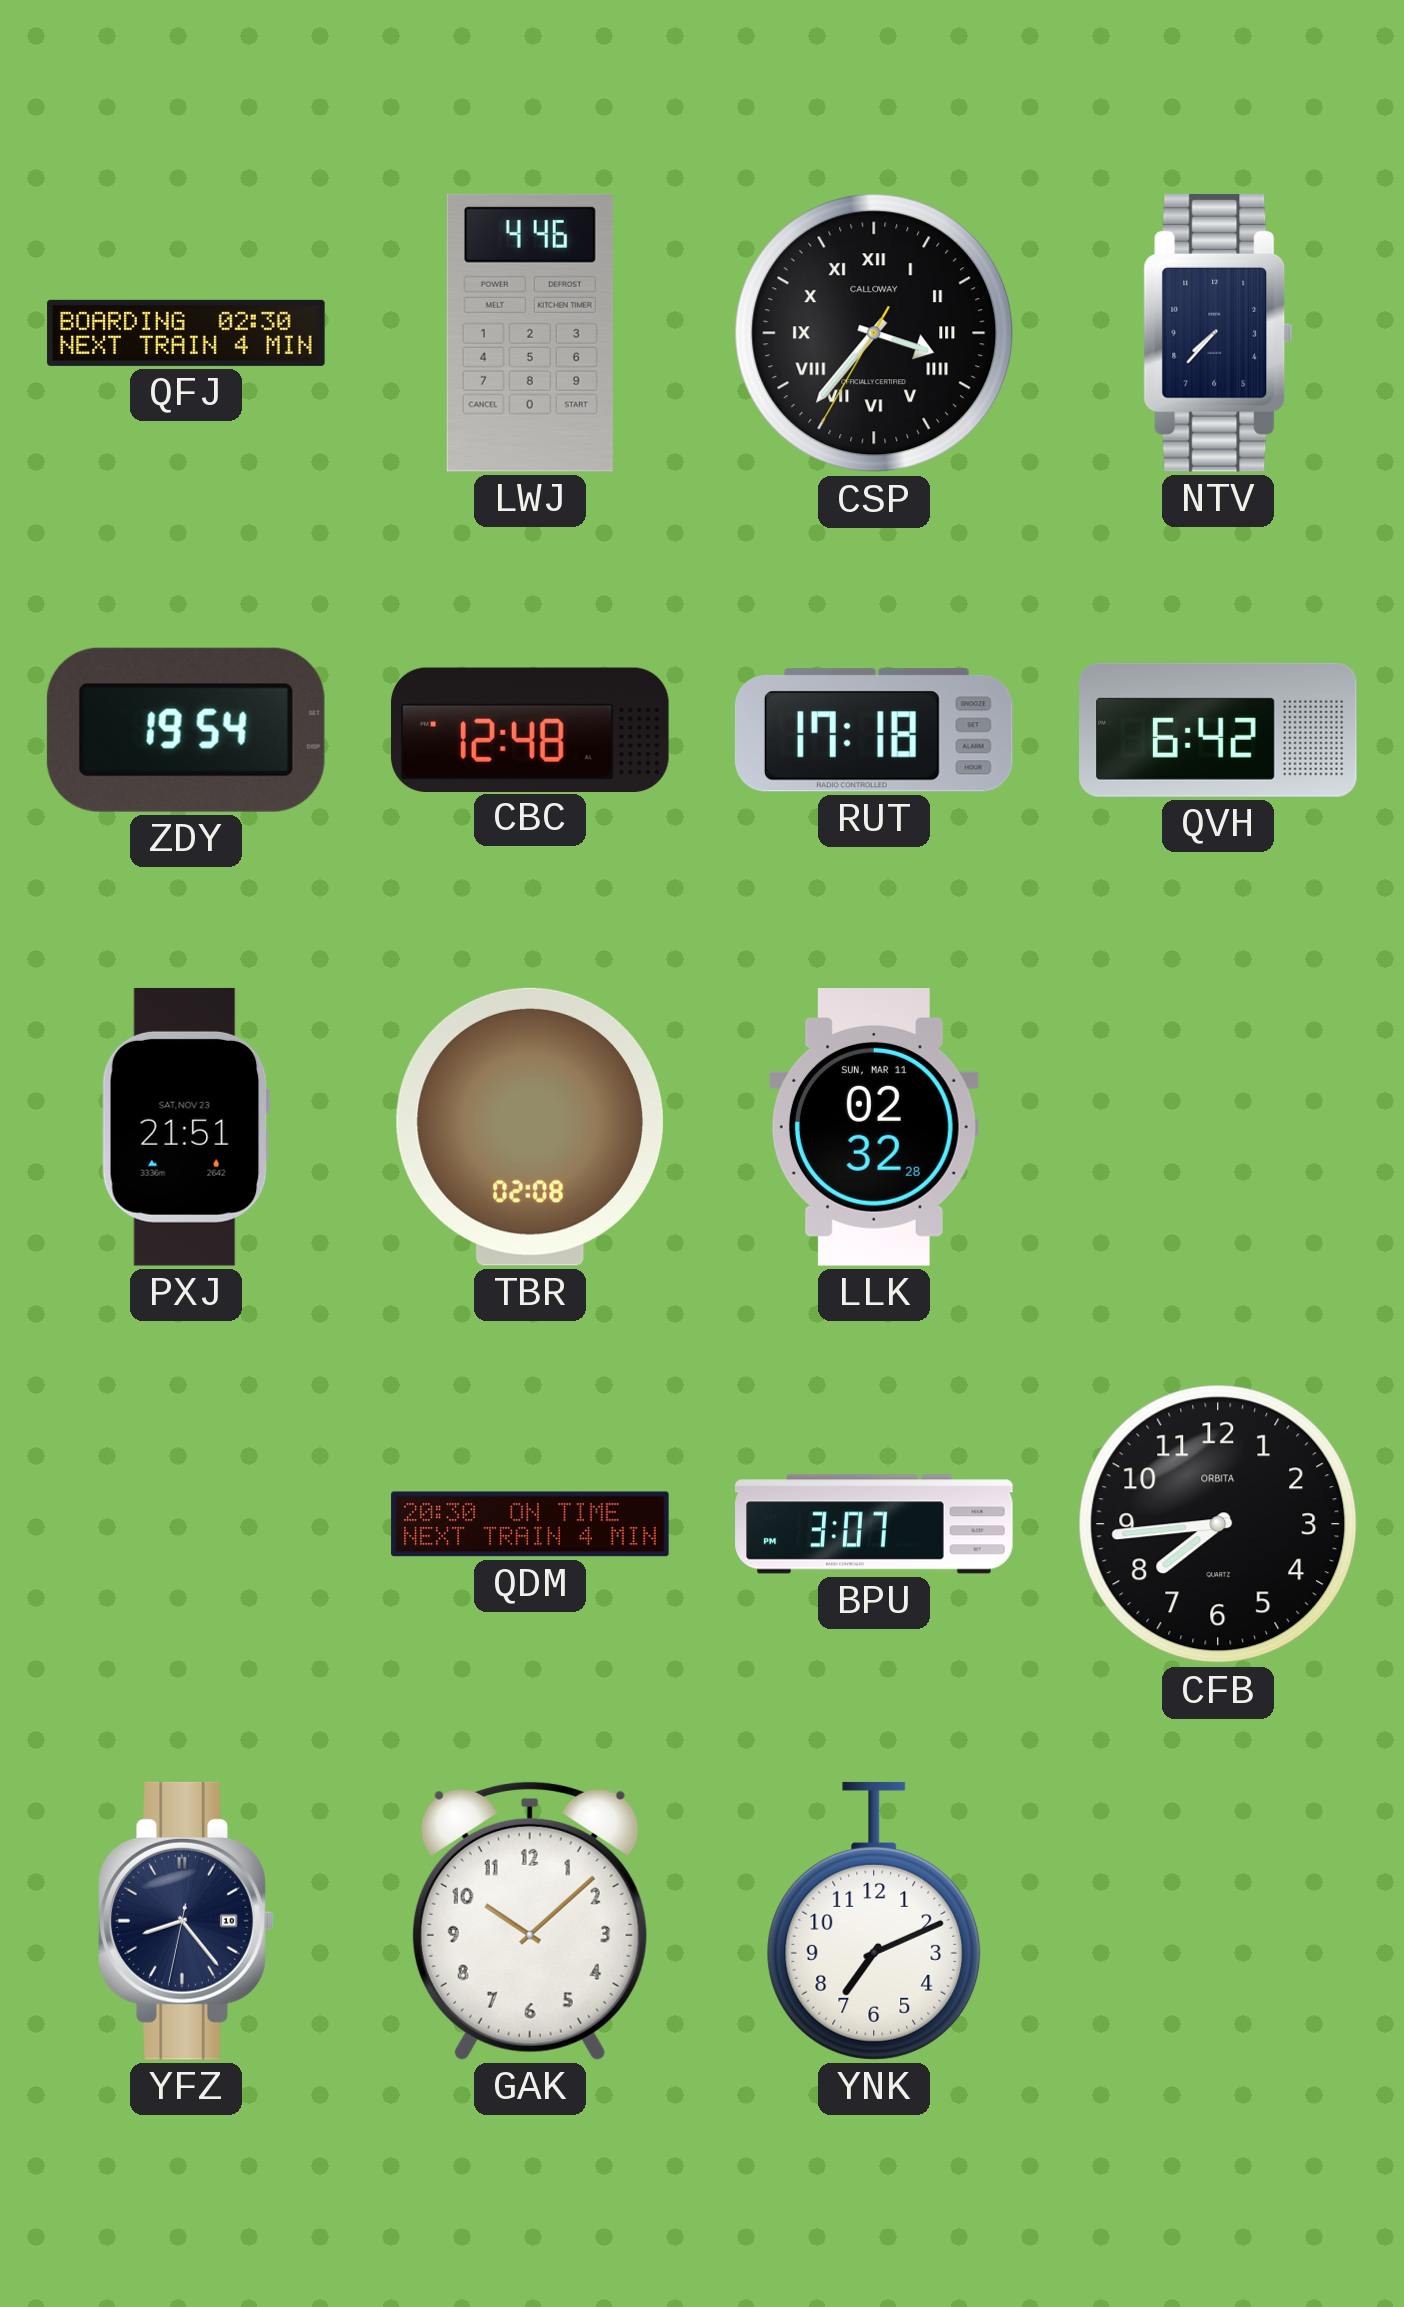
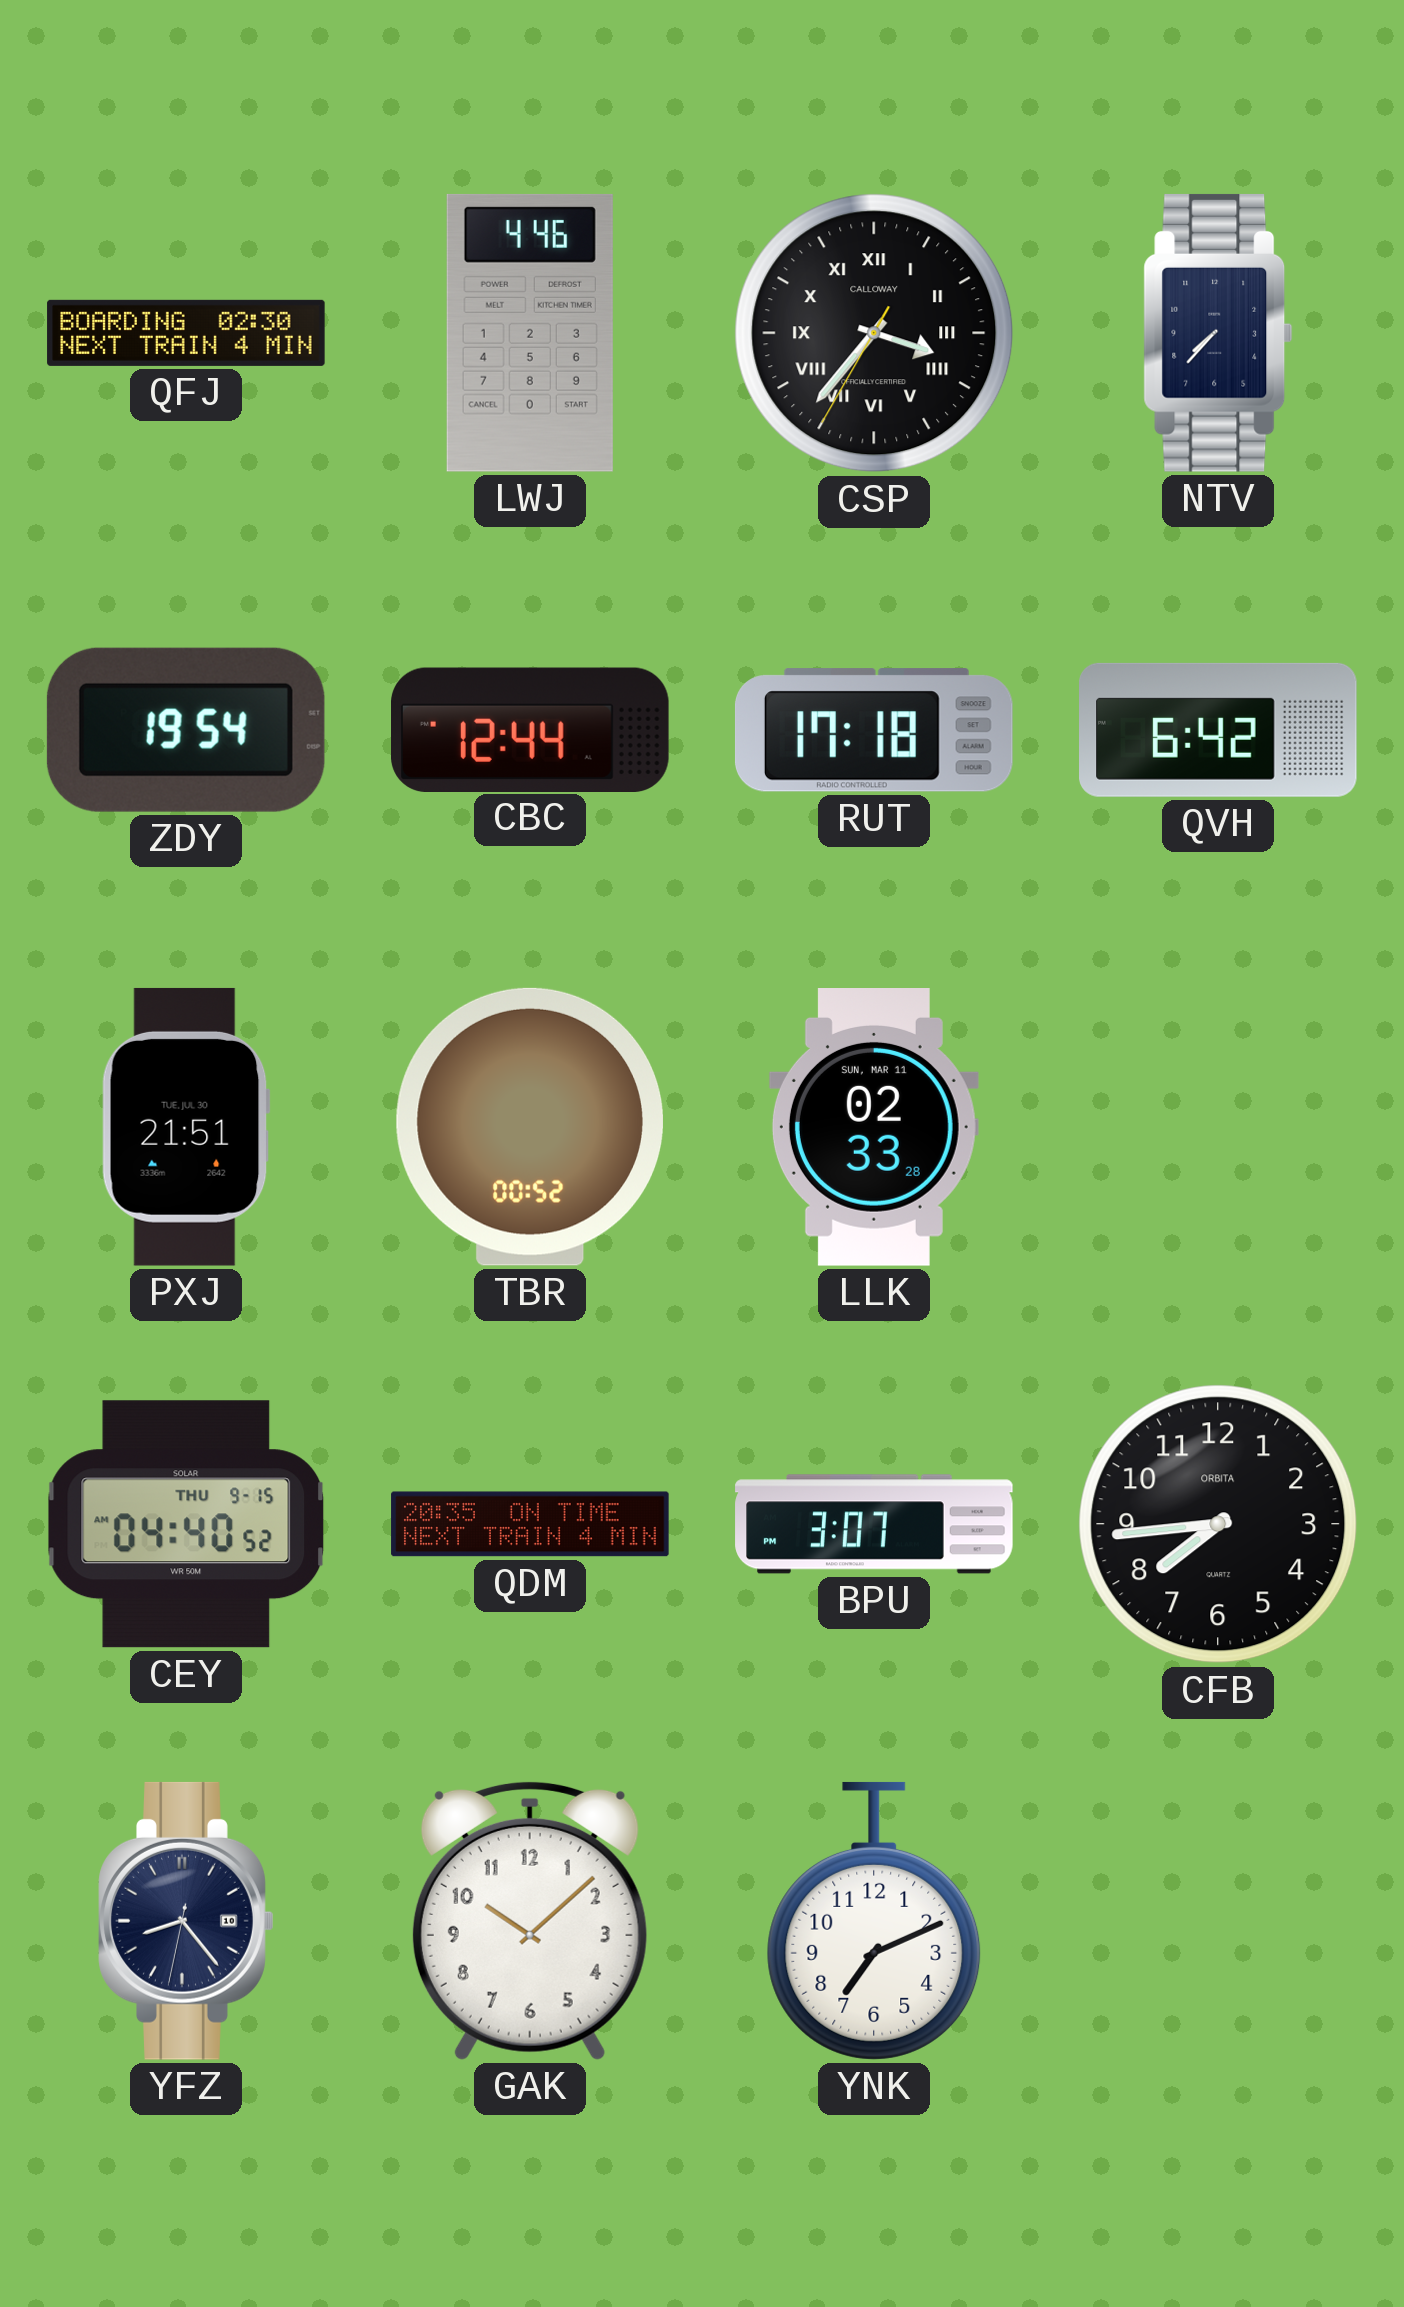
CBC: 12:48 -> 12:44 (531, 729)
PXJ date: SAT, NOV 23 -> TUE, JUL 30 (186, 1127)
TBR: 02:08 -> 00:52 (530, 1127)
LLK: 02:32 -> 02:33 (874, 1128)
CEY: none -> 04:40 (186, 1524)
QDM: 20:30 -> 20:35 (530, 1524)
